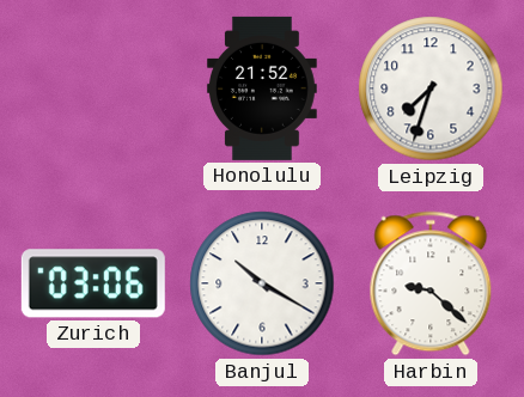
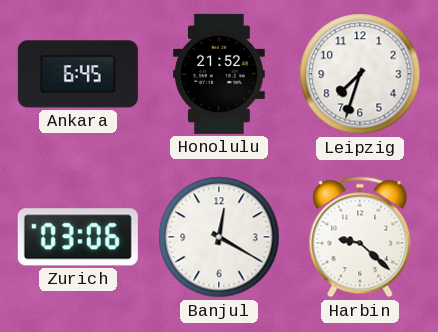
Ankara: none -> 6:45 (78, 74)
Banjul: 10:20 -> 12:20 (219, 237)
